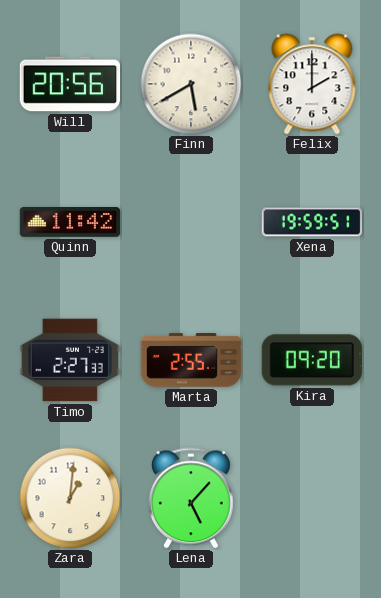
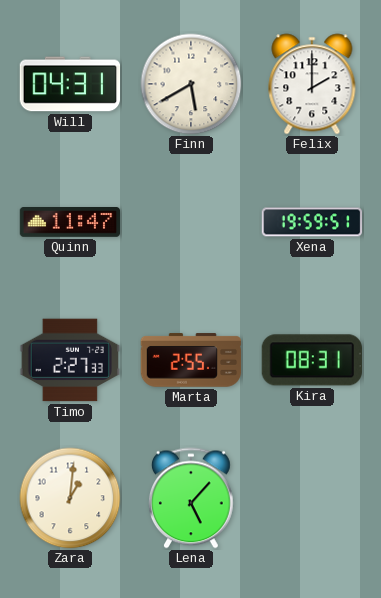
Will: 20:56 -> 04:31 (70, 84)
Quinn: 11:42 -> 11:47 (70, 223)
Kira: 09:20 -> 08:31 (312, 360)
